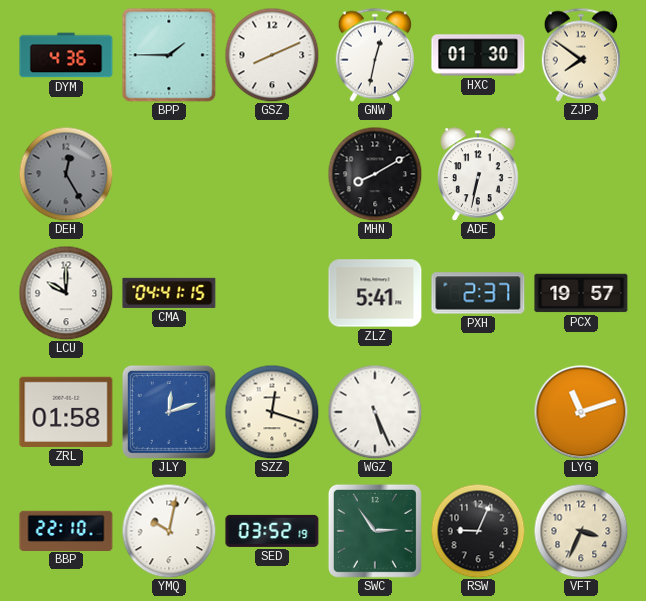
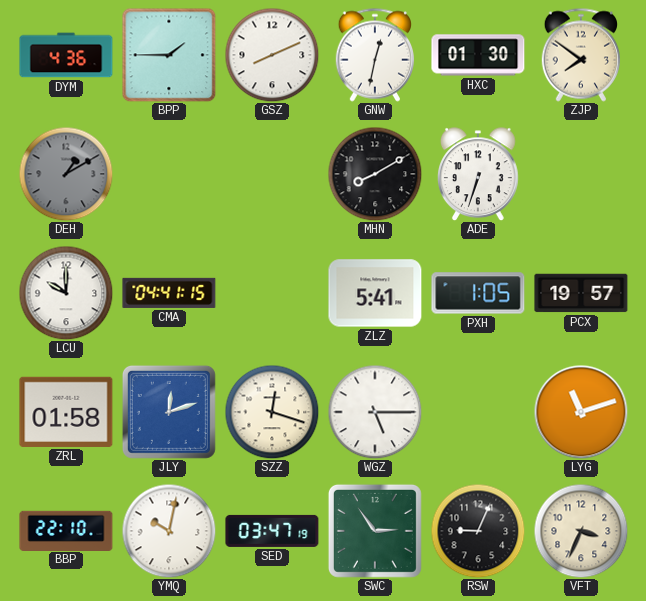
DEH: 12:25 -> 1:10 (66, 174)
ADE: 6:32 -> 6:33 (479, 174)
PXH: 2:37 -> 1:05 (478, 293)
WGZ: 5:26 -> 5:15 (375, 412)
SED: 03:52 -> 03:47 (272, 531)
